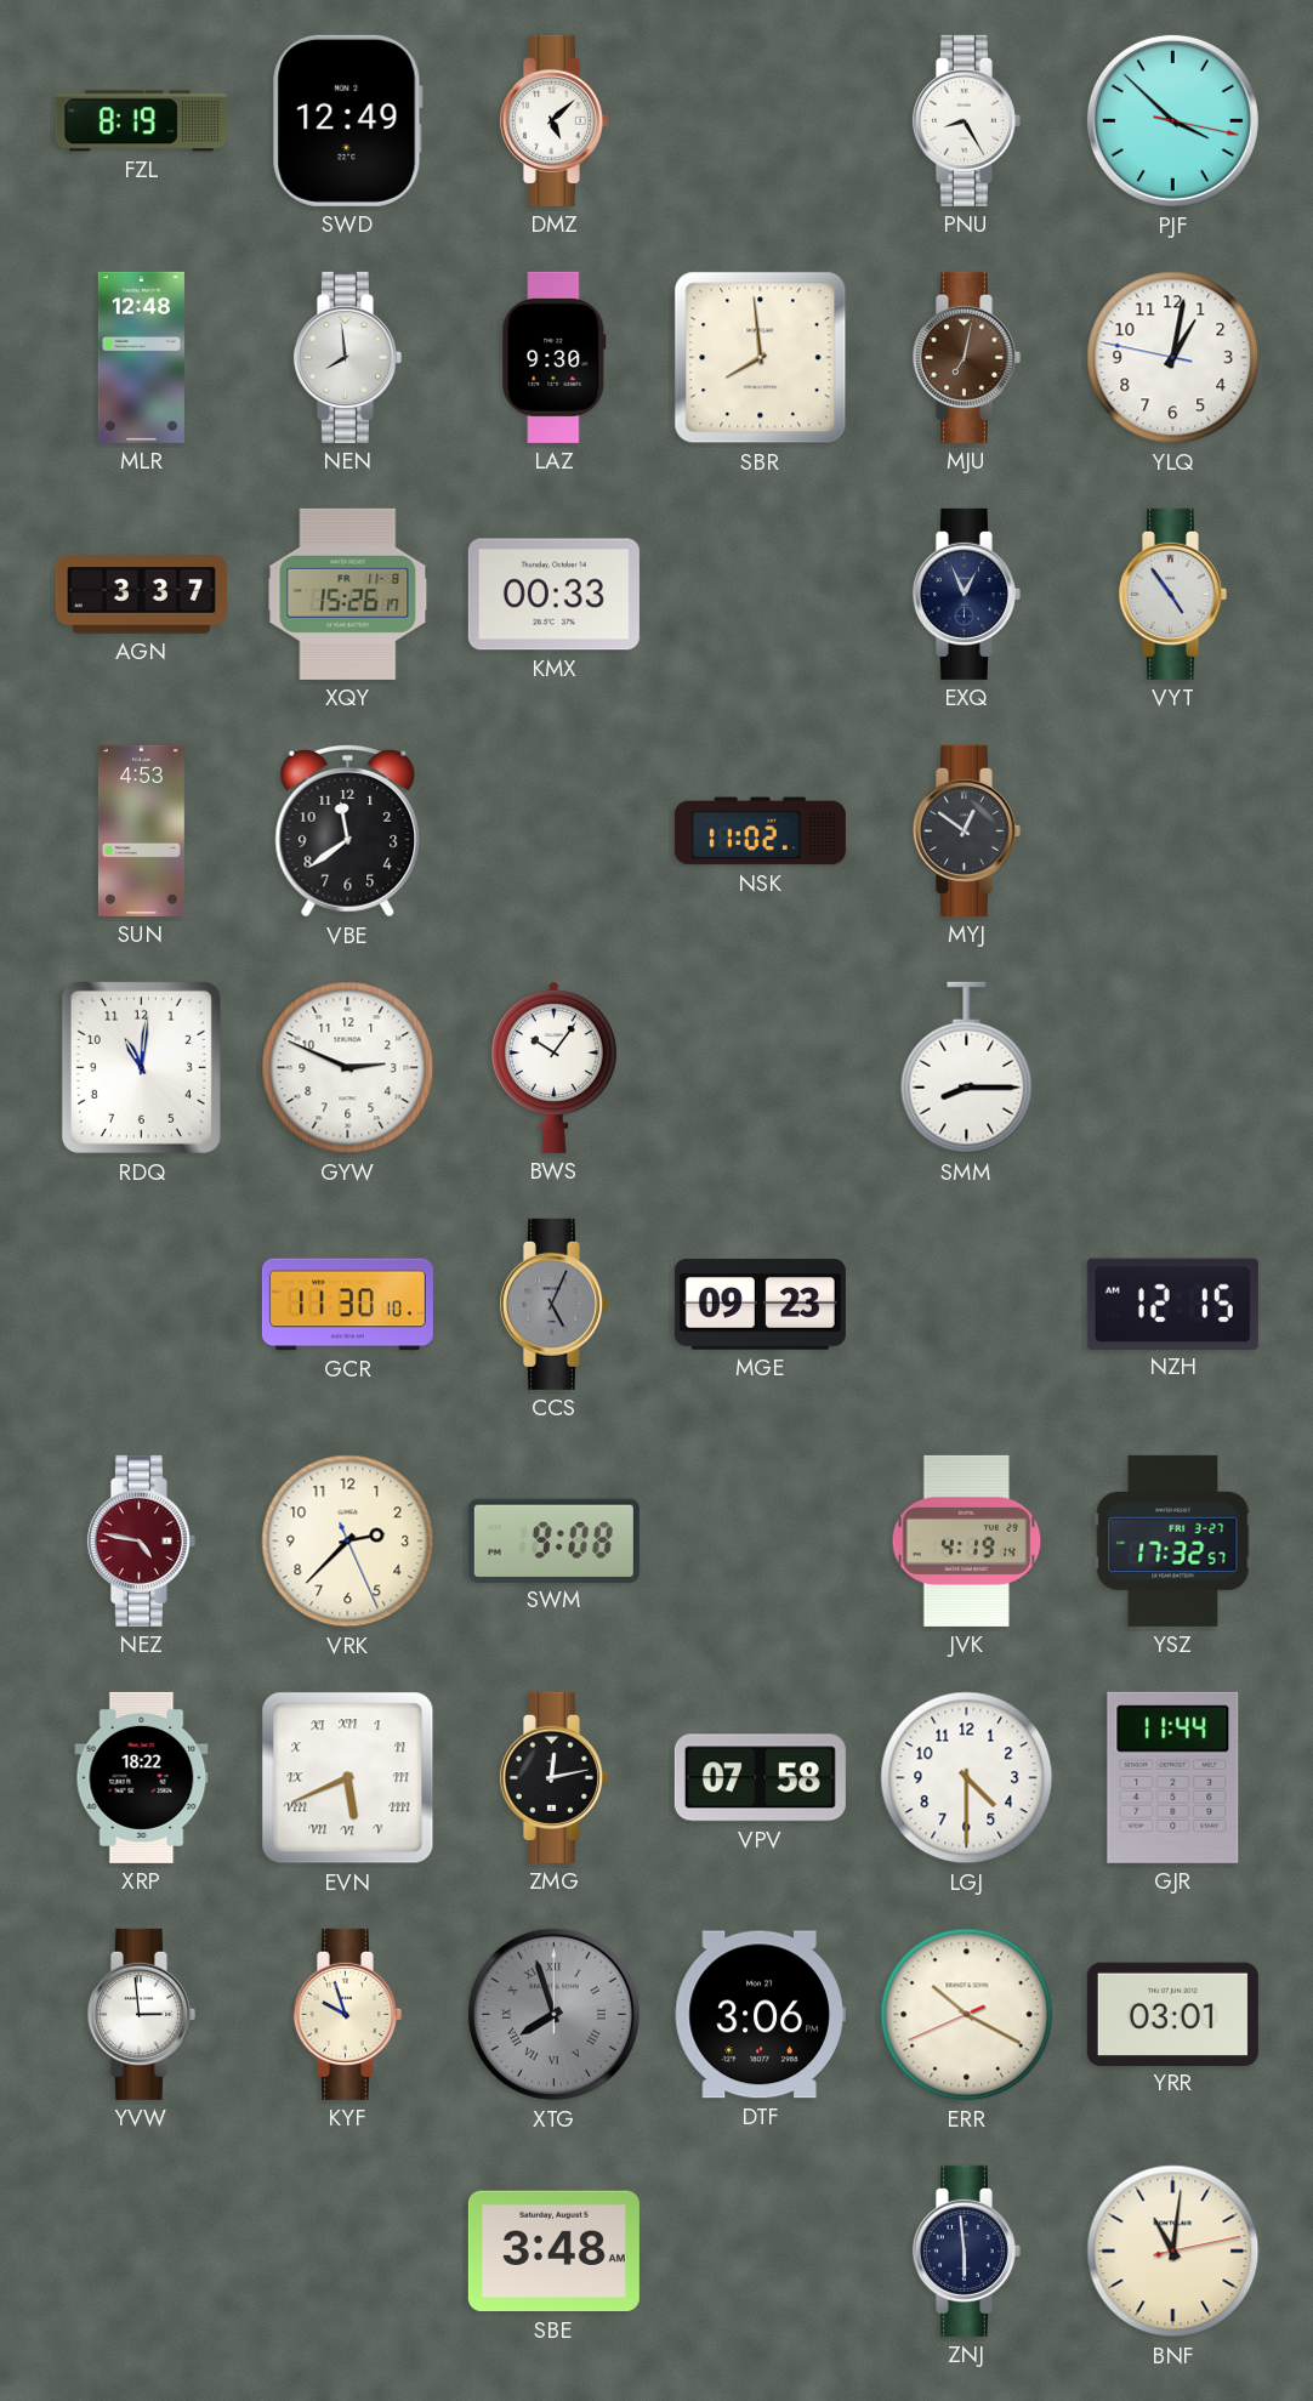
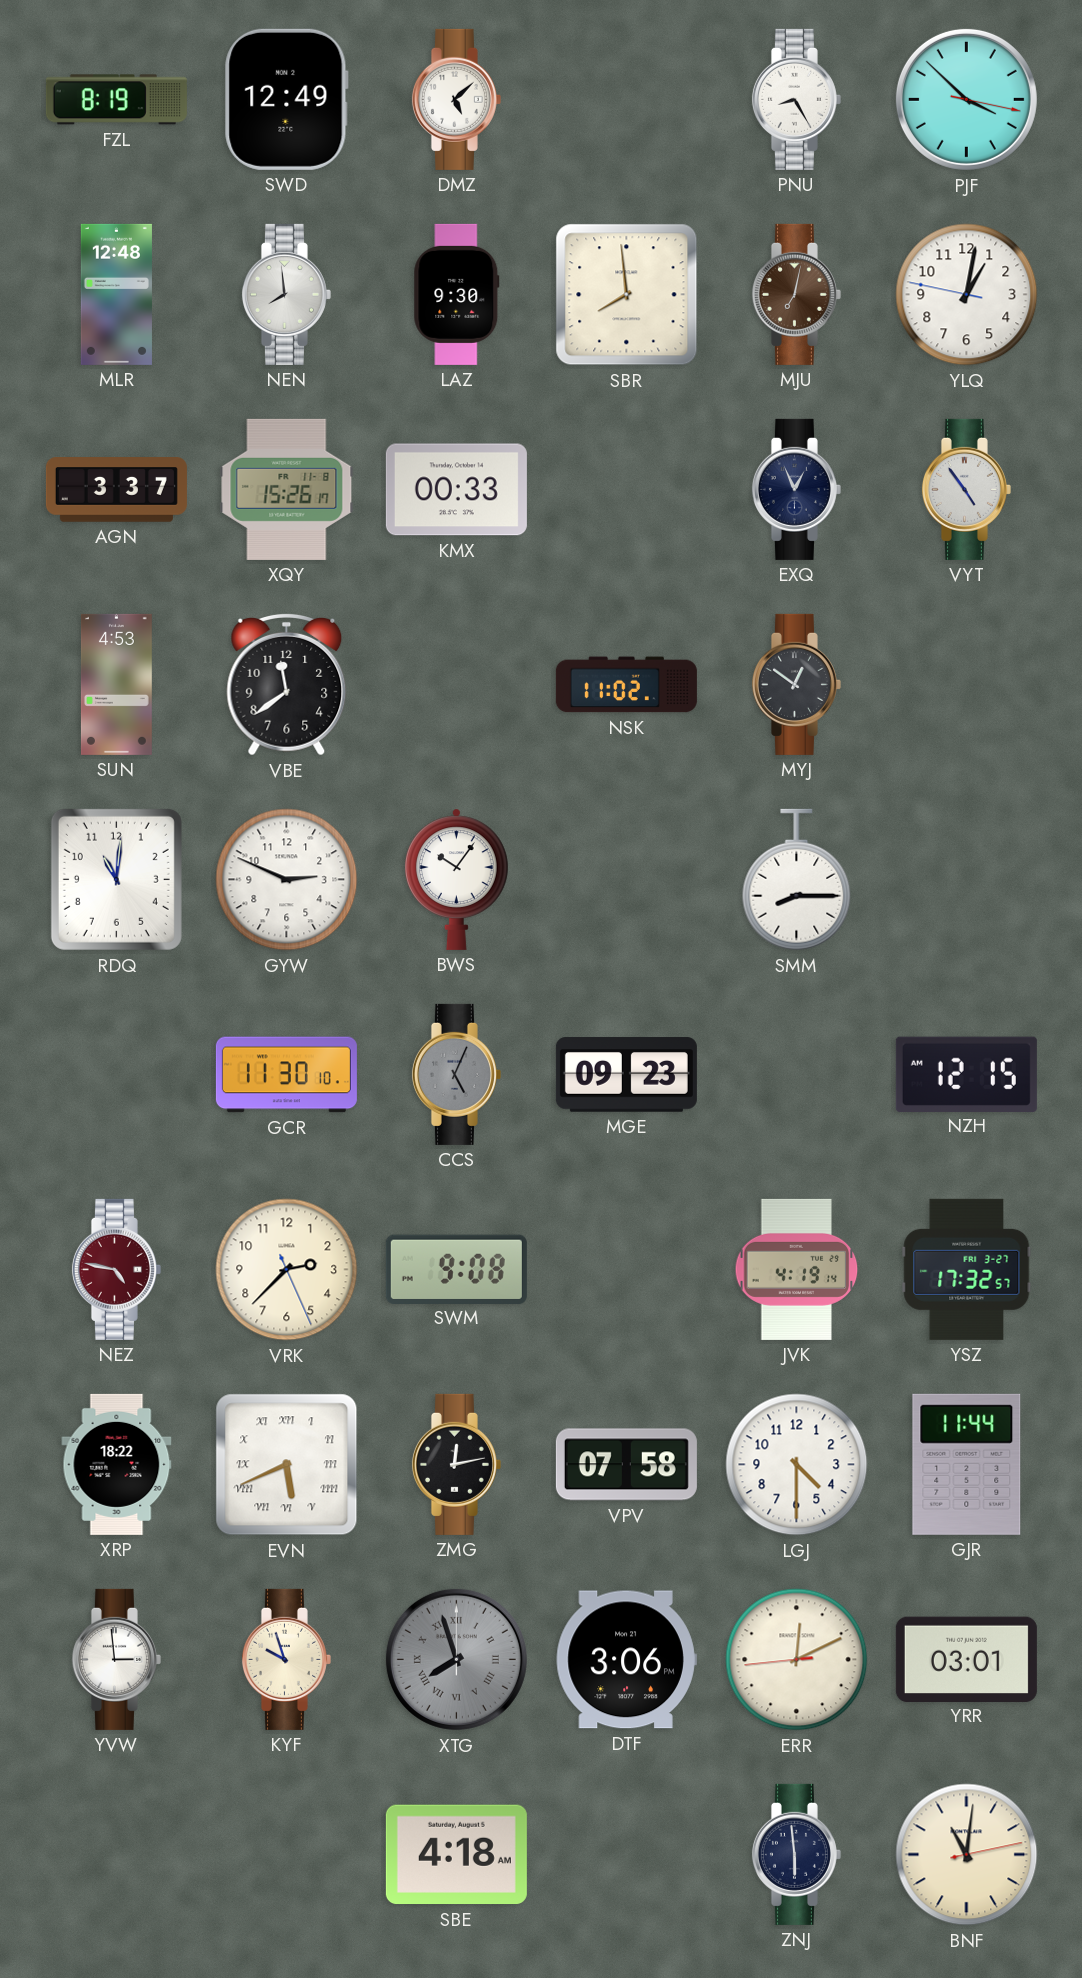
ERR: 10:19 -> 12:10 (797, 1660)
SBE: 3:48 -> 4:18 (456, 1855)
